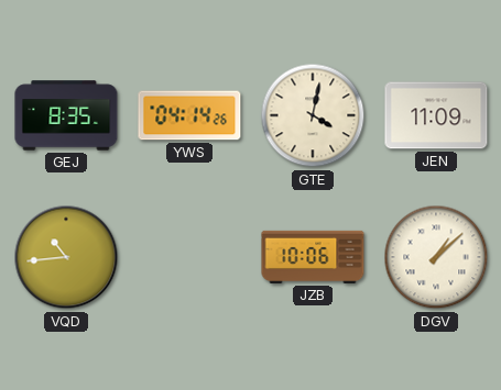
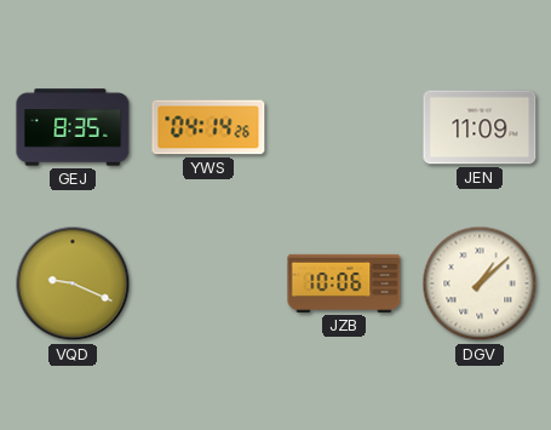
GTE: 4:02 -> none (313, 115)
VQD: 10:44 -> 9:19 (73, 283)
